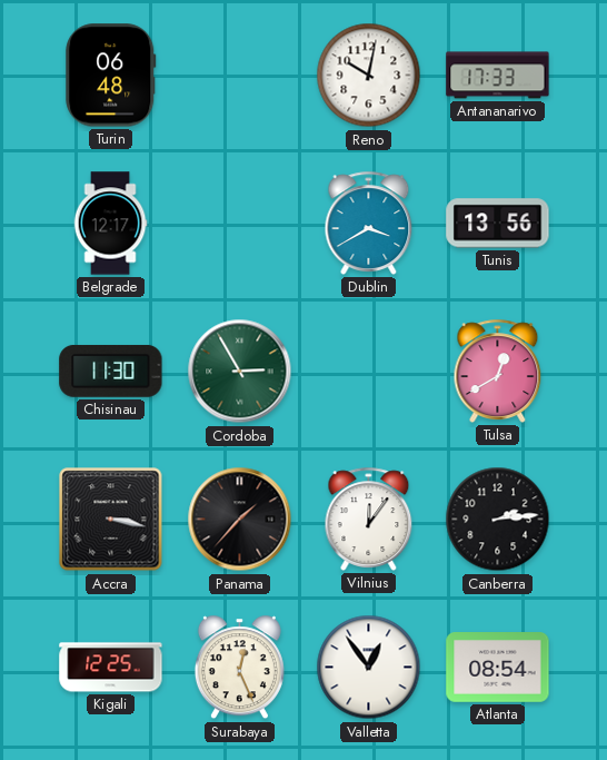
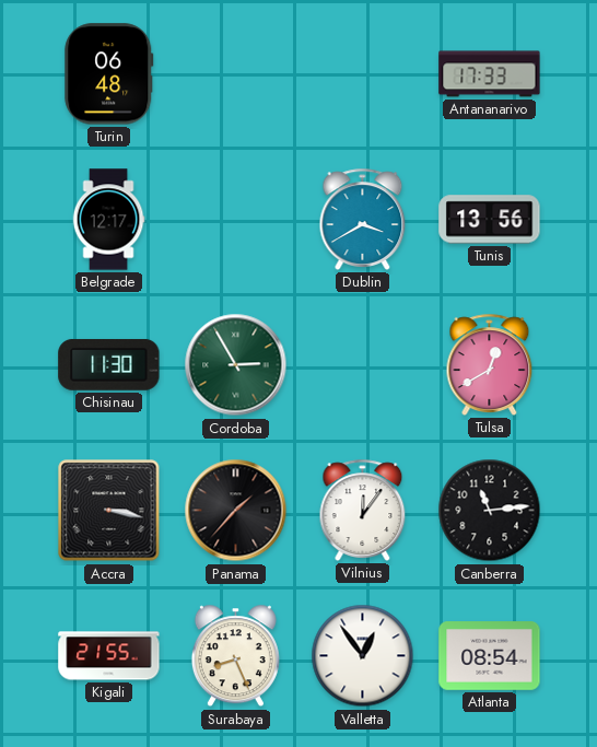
Reno: 10:02 -> none (369, 76)
Canberra: 2:14 -> 11:14 (490, 511)
Kigali: 12:25 -> 21:55 (109, 656)
Surabaya: 12:26 -> 8:26 (235, 656)
